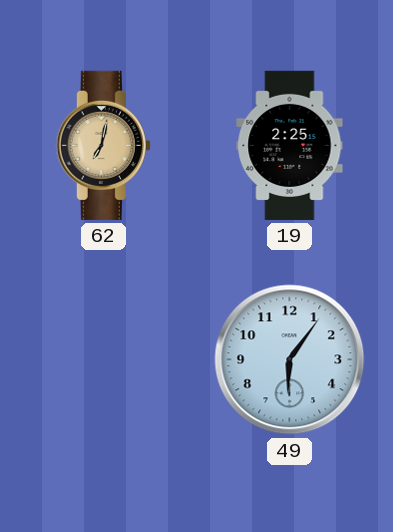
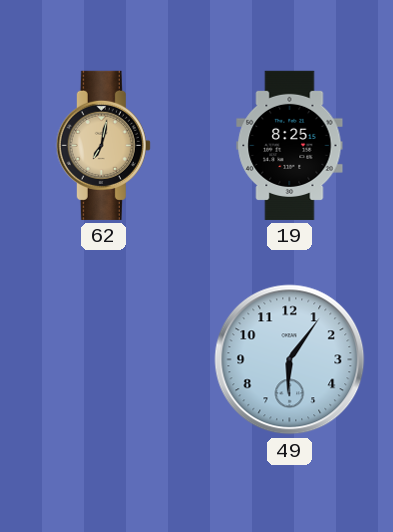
19: 2:25 -> 8:25 (290, 145)
